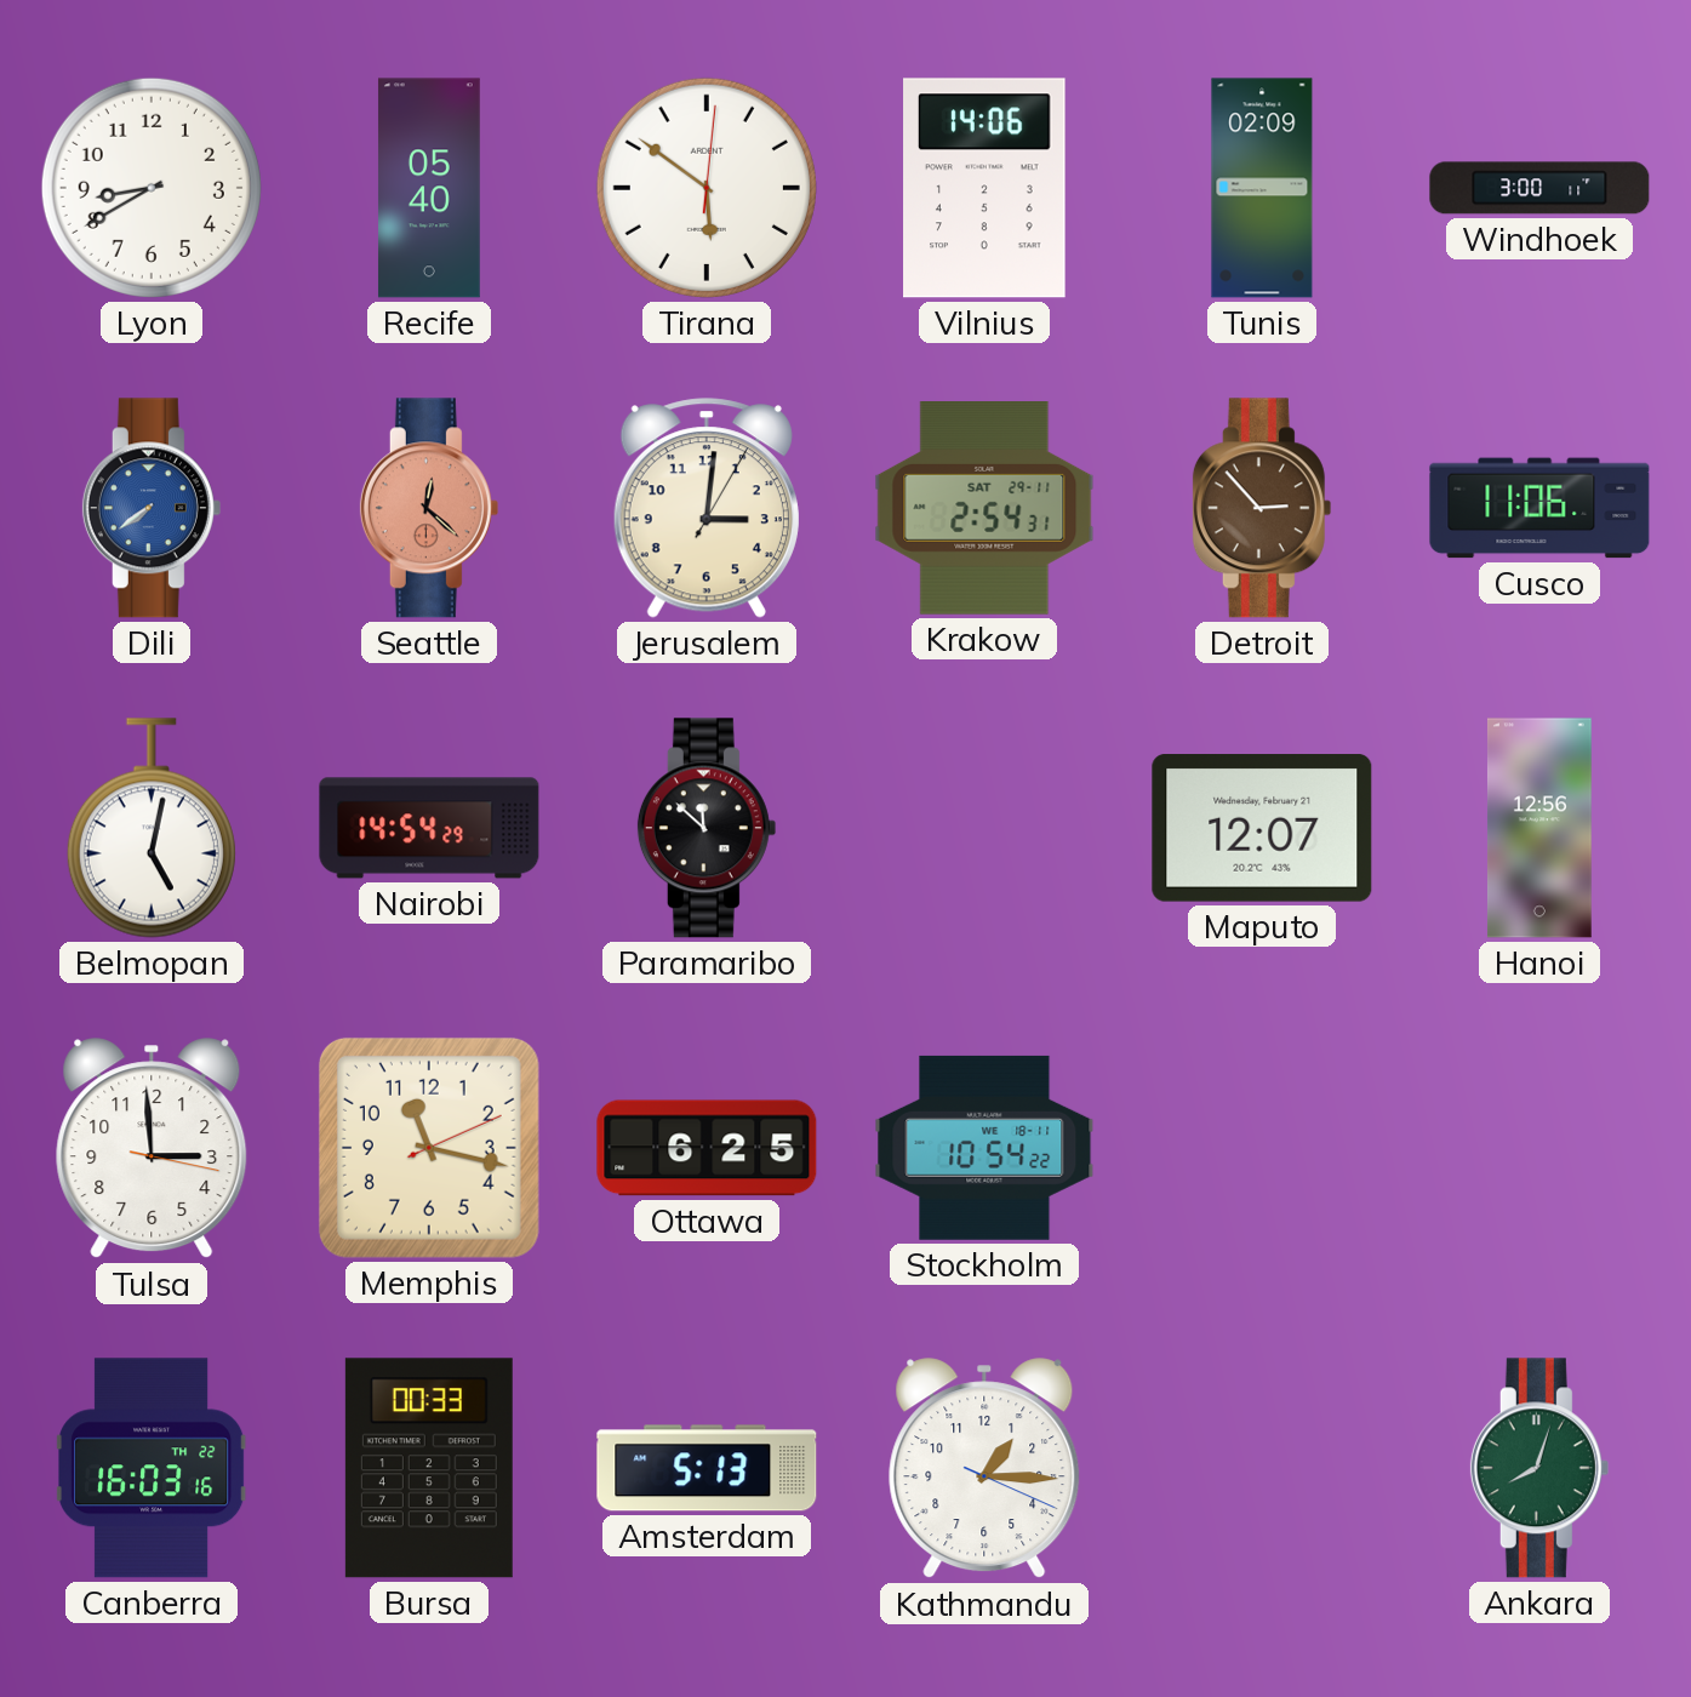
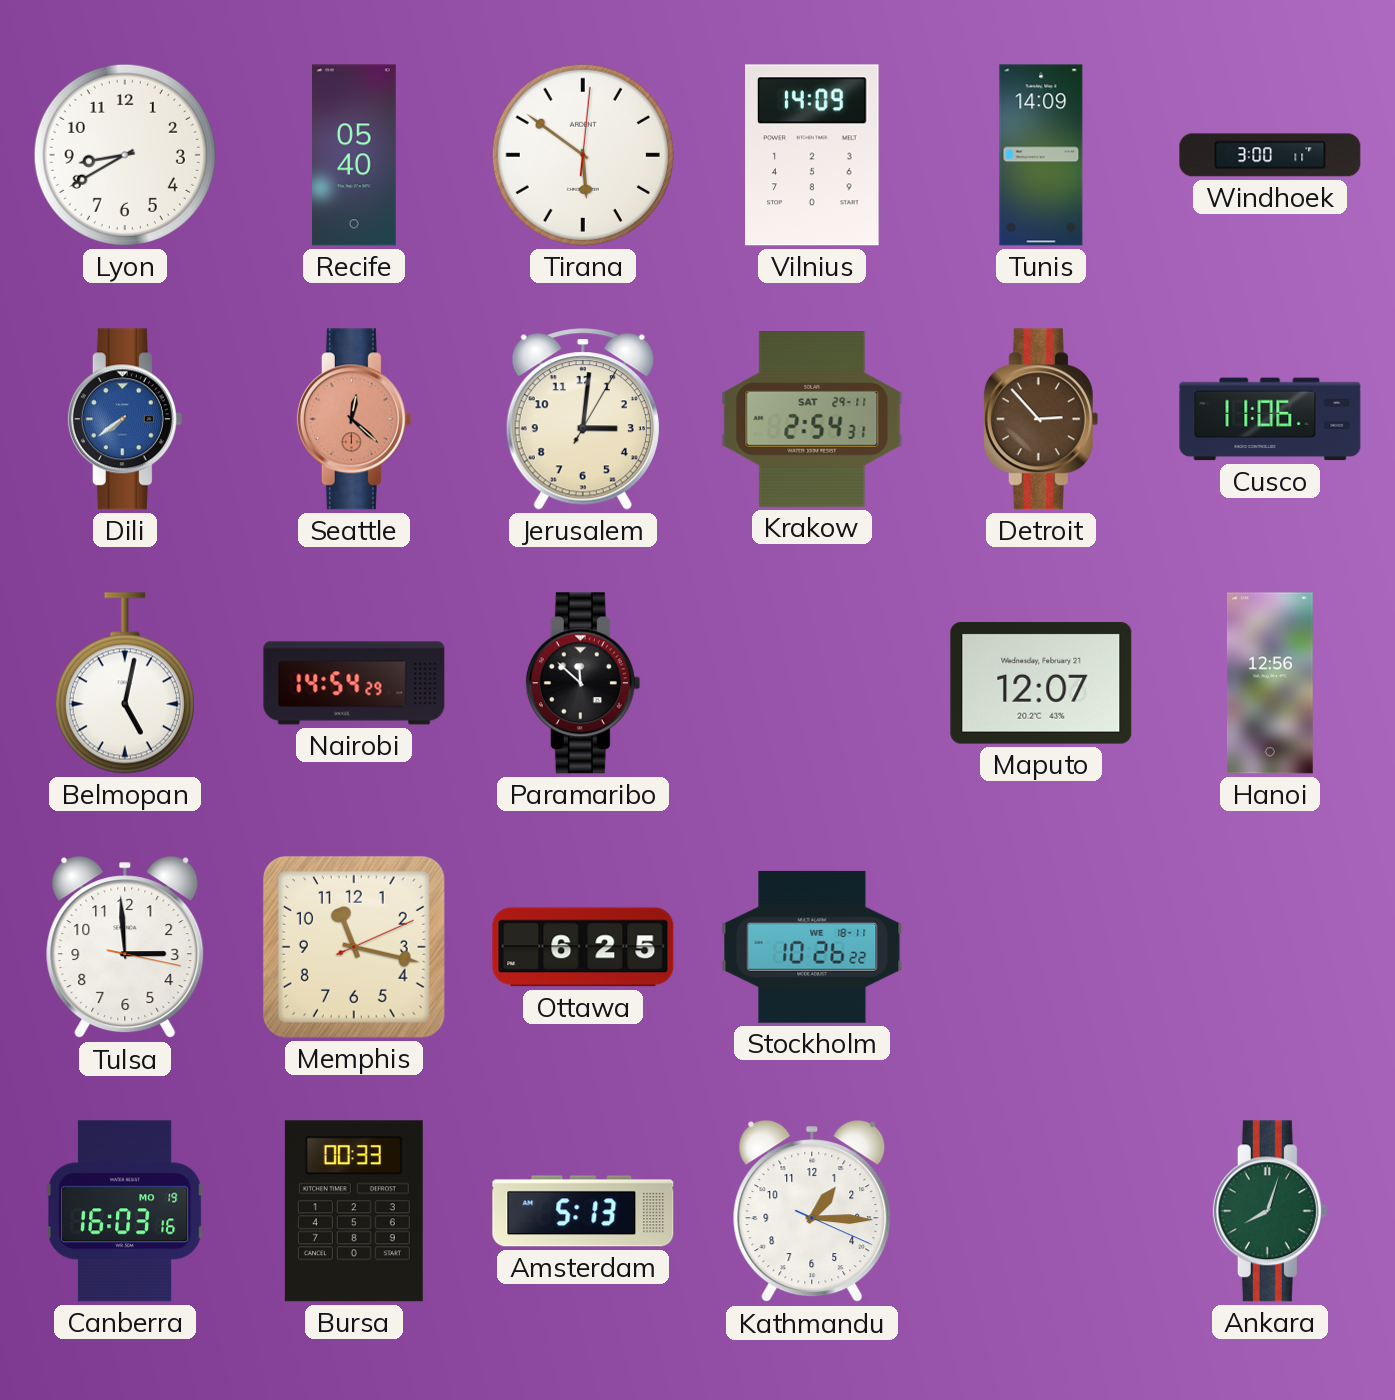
Vilnius: 14:06 -> 14:09 (812, 155)
Tunis: 02:09 -> 14:09 (1041, 155)
Stockholm: 10:54 -> 10:26 (812, 947)
Canberra date: TH 22 -> MO 19 (126, 1211)
